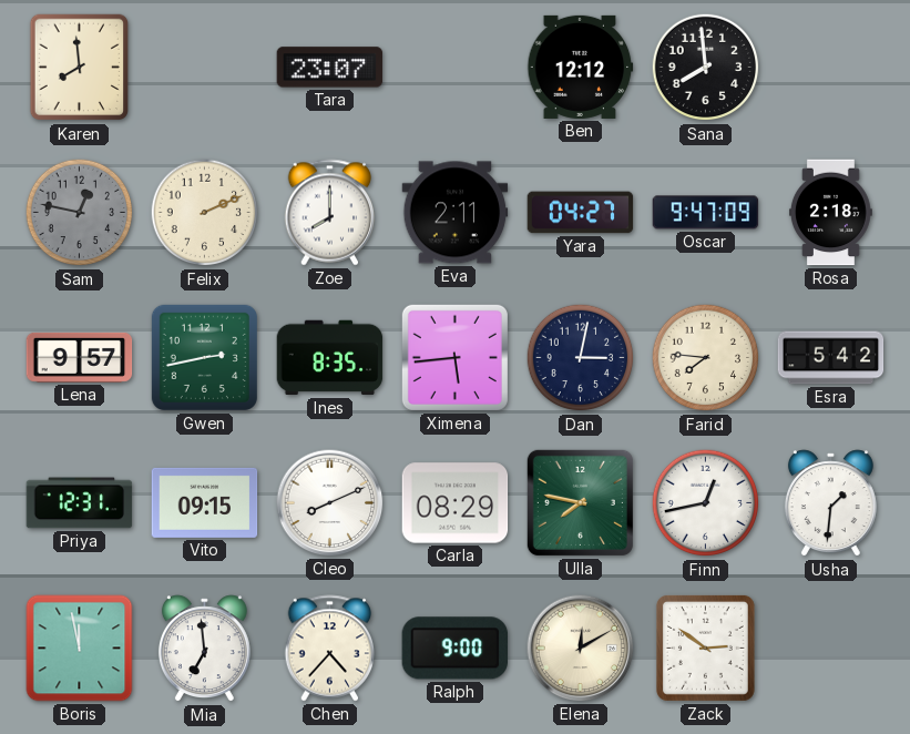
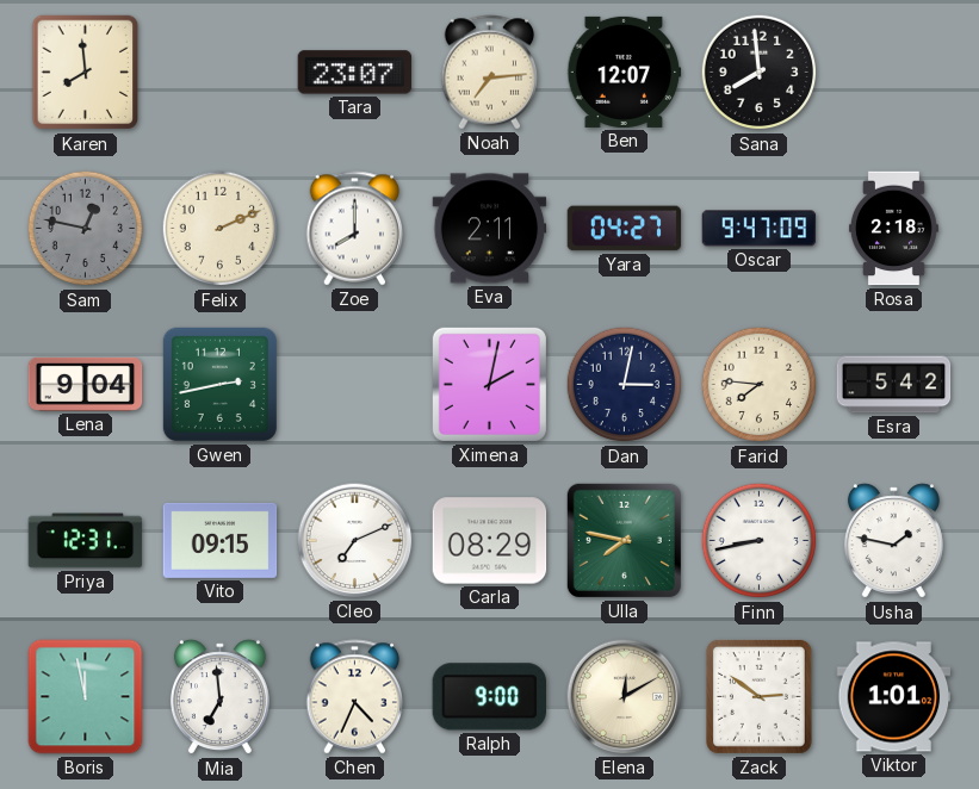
Noah: none -> 7:14 (490, 73)
Ben: 12:12 -> 12:07 (625, 72)
Lena: 9:57 -> 9:04 (86, 384)
Ines: 8:35 -> none (330, 358)
Ximena: 5:44 -> 2:02 (489, 384)
Cleo: 8:11 -> 7:11 (355, 541)
Finn: 12:43 -> 8:43 (760, 541)
Usha: 1:31 -> 1:47 (893, 541)
Chen: 4:37 -> 4:34 (355, 697)
Viktor: none -> 1:01 (894, 697)
